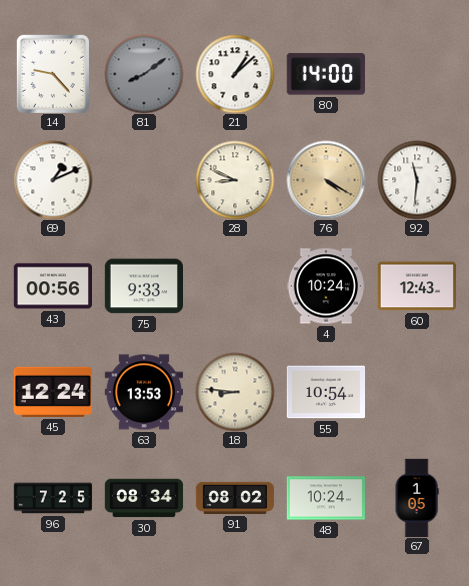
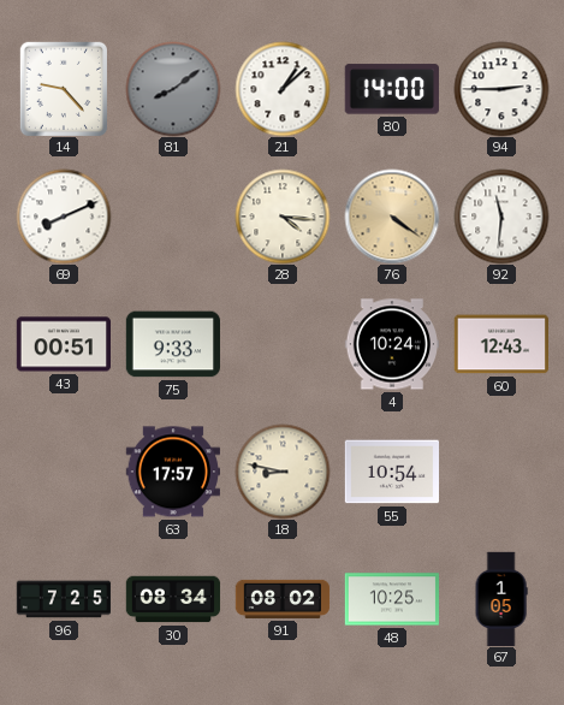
94: none -> 2:45 (501, 89)
69: 1:11 -> 8:11 (64, 217)
28: 8:49 -> 4:16 (283, 217)
76: 4:20 -> 4:21 (392, 217)
43: 00:56 -> 00:51 (63, 344)
45: 12:24 -> none (52, 392)
63: 13:53 -> 17:57 (172, 472)
18: 8:46 -> 8:47 (283, 472)
48: 10:24 -> 10:25 (391, 599)
